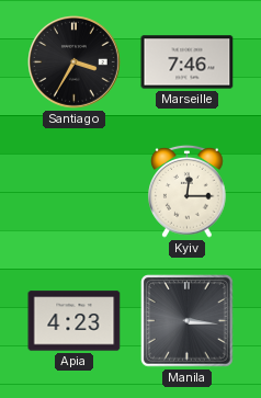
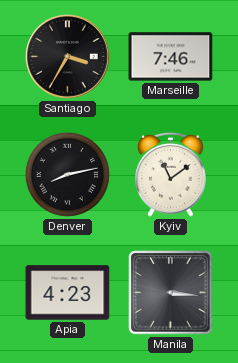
Denver: none -> 8:13 (67, 174)
Kyiv: 12:15 -> 11:09 (171, 174)
